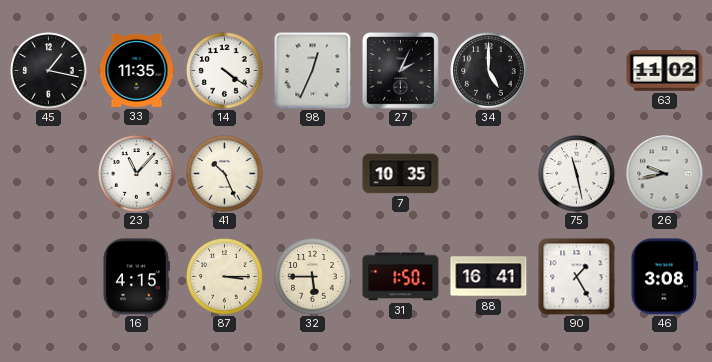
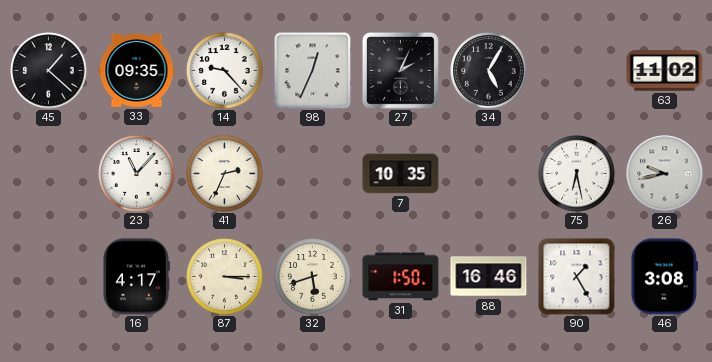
45: 1:17 -> 1:22 (49, 71)
33: 11:35 -> 09:35 (137, 70)
14: 4:21 -> 9:23 (225, 71)
34: 5:00 -> 5:05 (489, 71)
41: 10:26 -> 2:34 (225, 174)
75: 11:28 -> 6:28 (577, 174)
16: 4:15 -> 4:17 (137, 277)
32: 5:45 -> 5:42 (313, 277)
88: 16:41 -> 16:46 (489, 277)
